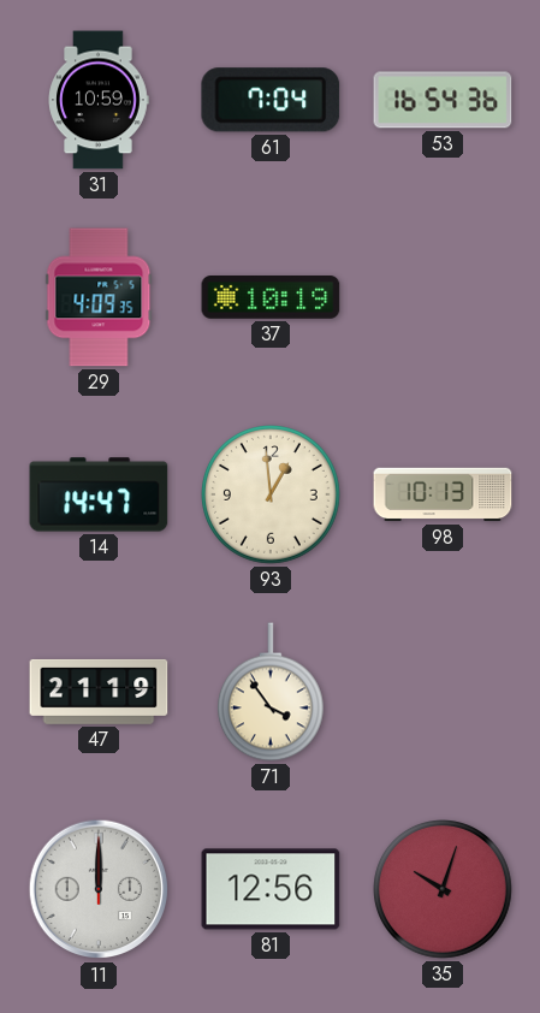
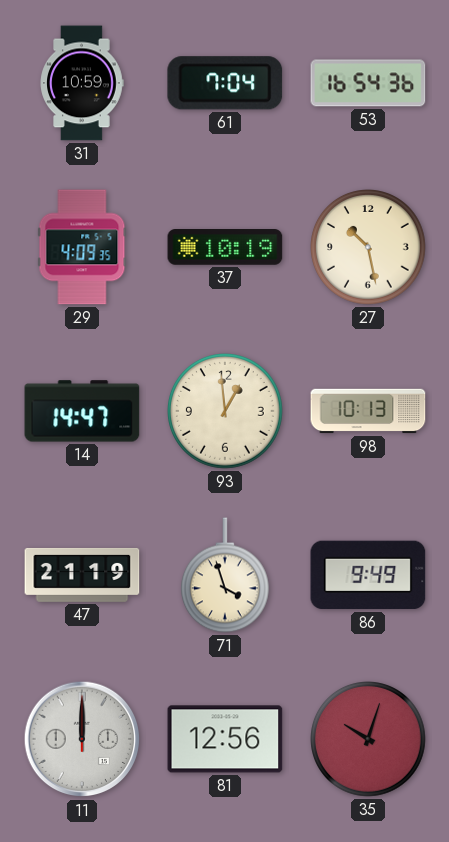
27: none -> 10:28 (369, 248)
71: 3:54 -> 3:57 (225, 575)
86: none -> 9:49 (368, 575)
